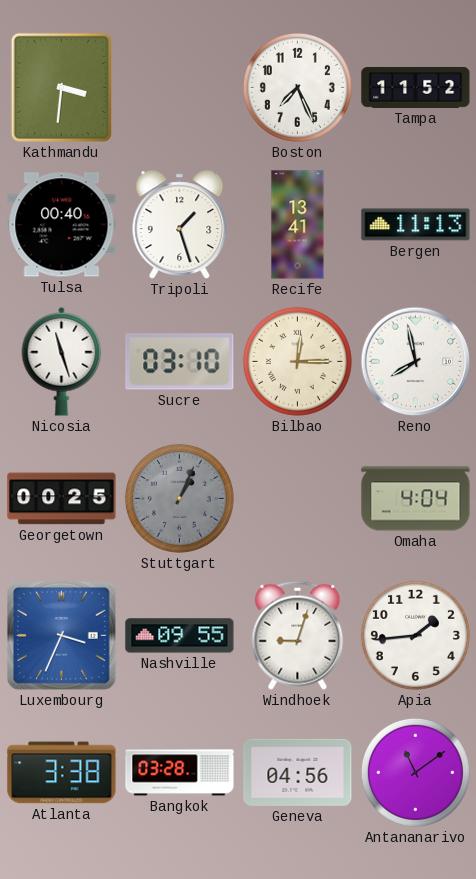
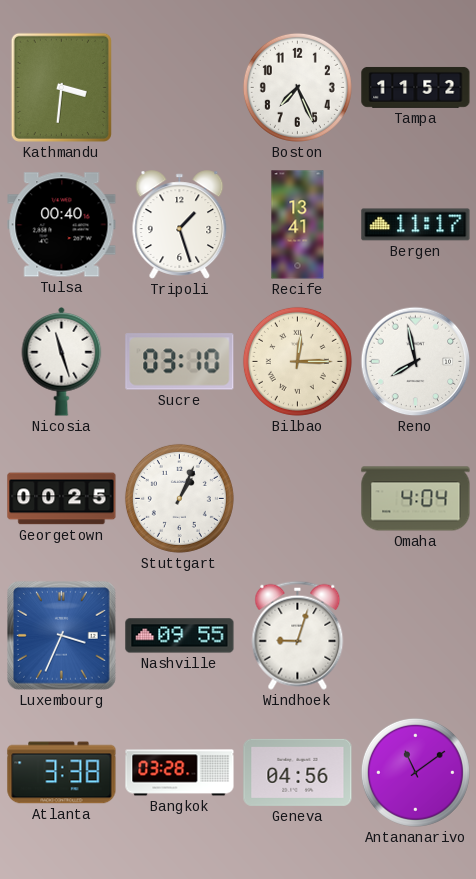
Bergen: 11:13 -> 11:17 (416, 225)
Stuttgart dial: grey -> white (179, 498)
Apia: 1:44 -> none (415, 635)
